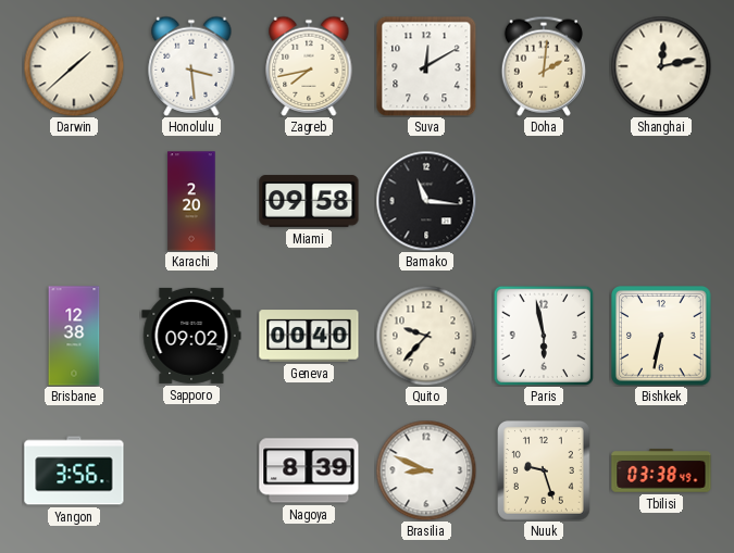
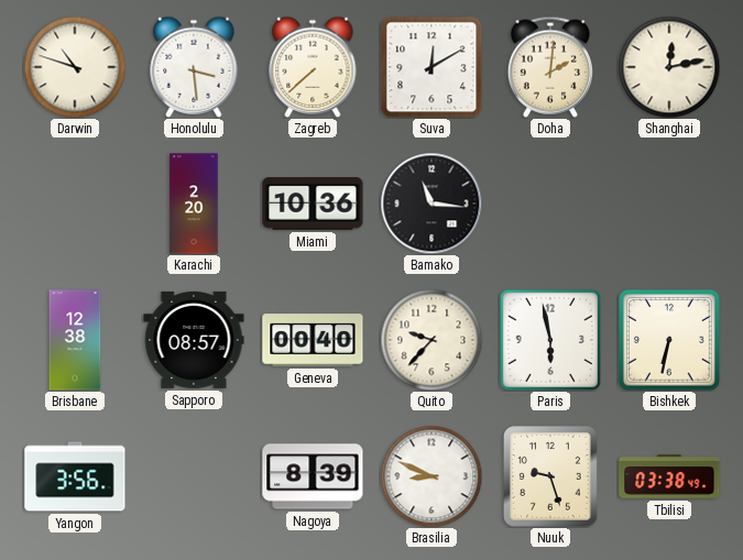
Darwin: 1:38 -> 10:48 (75, 67)
Zagreb: 7:43 -> 7:38 (313, 67)
Miami: 09:58 -> 10:36 (313, 204)
Sapporo: 09:02 -> 08:57 (194, 340)
